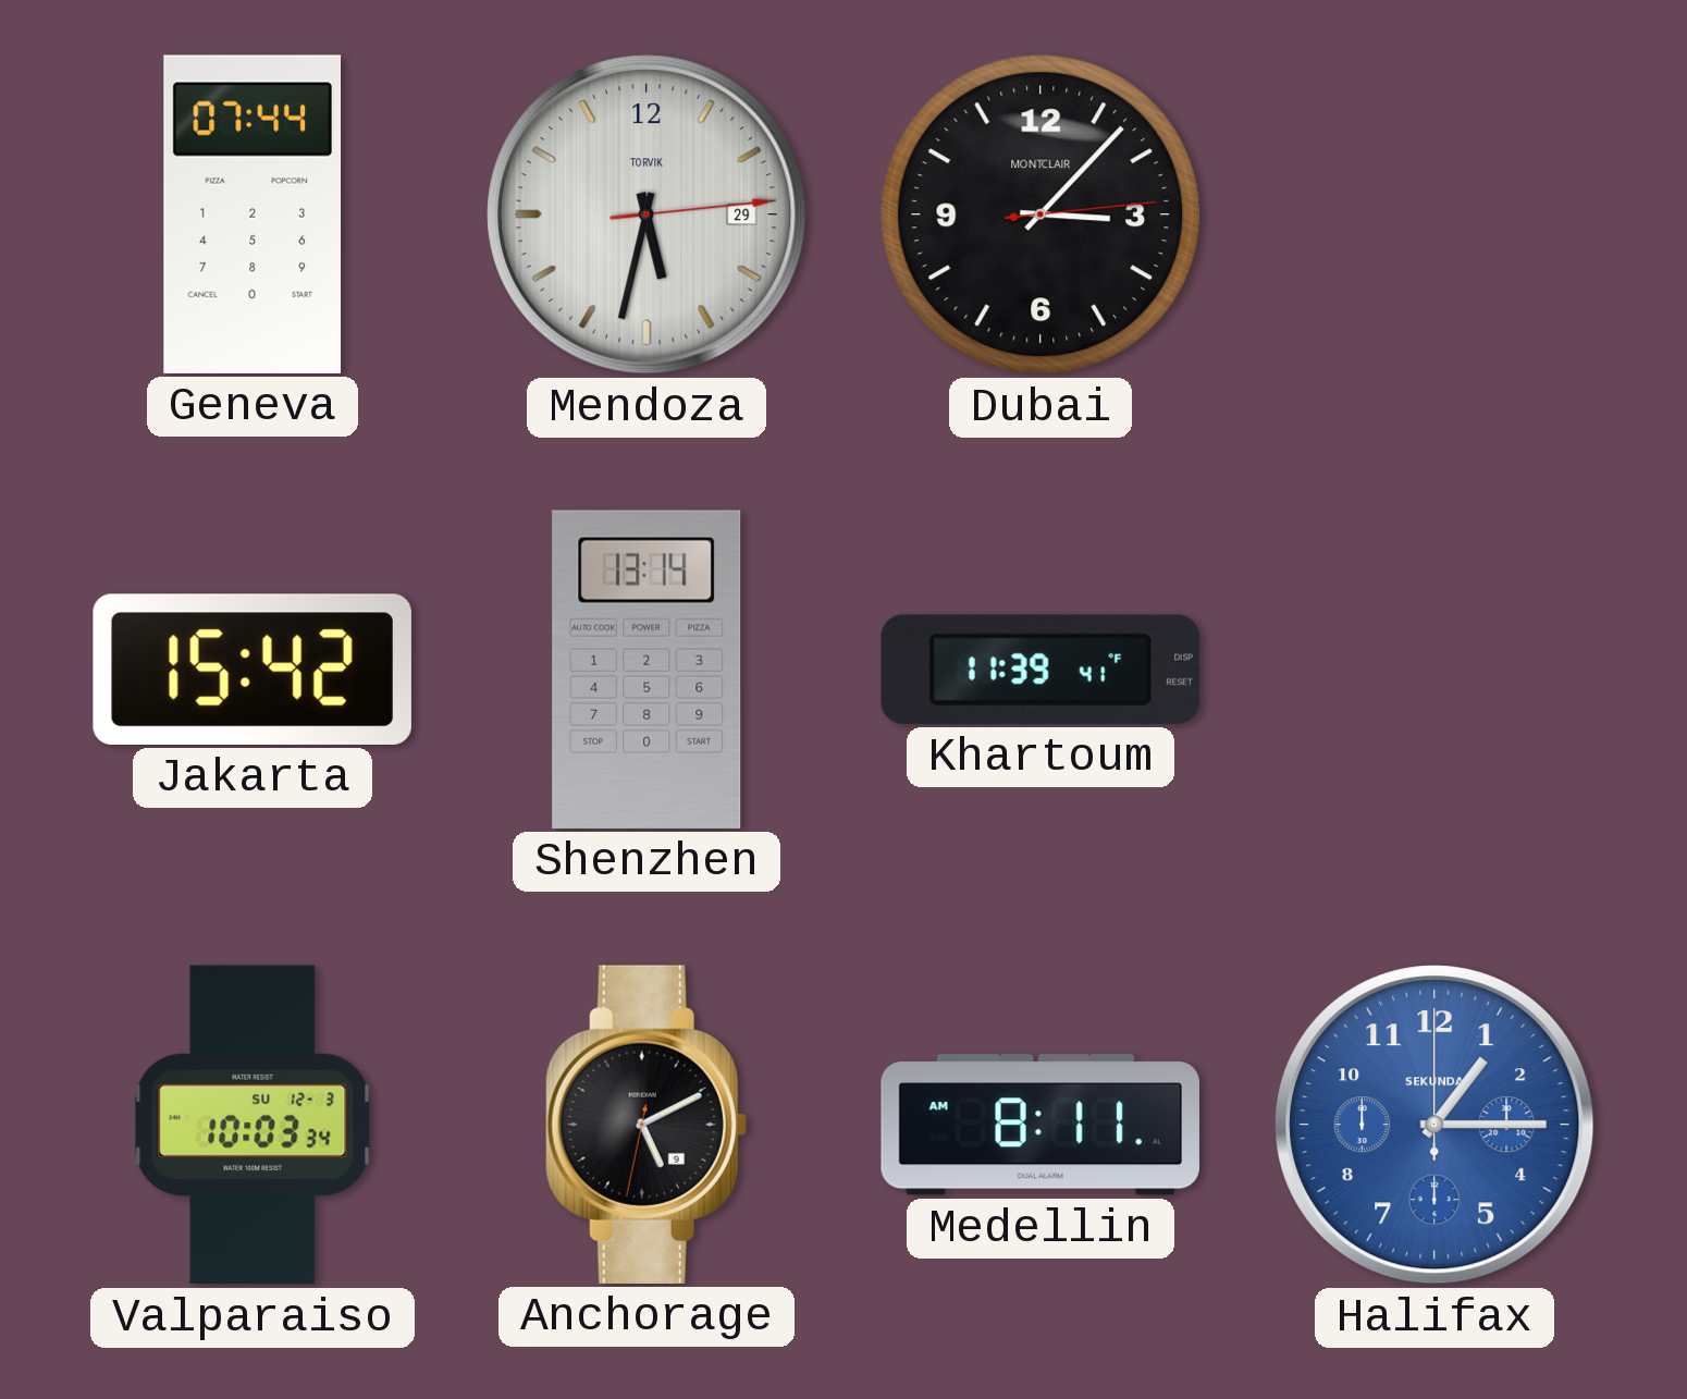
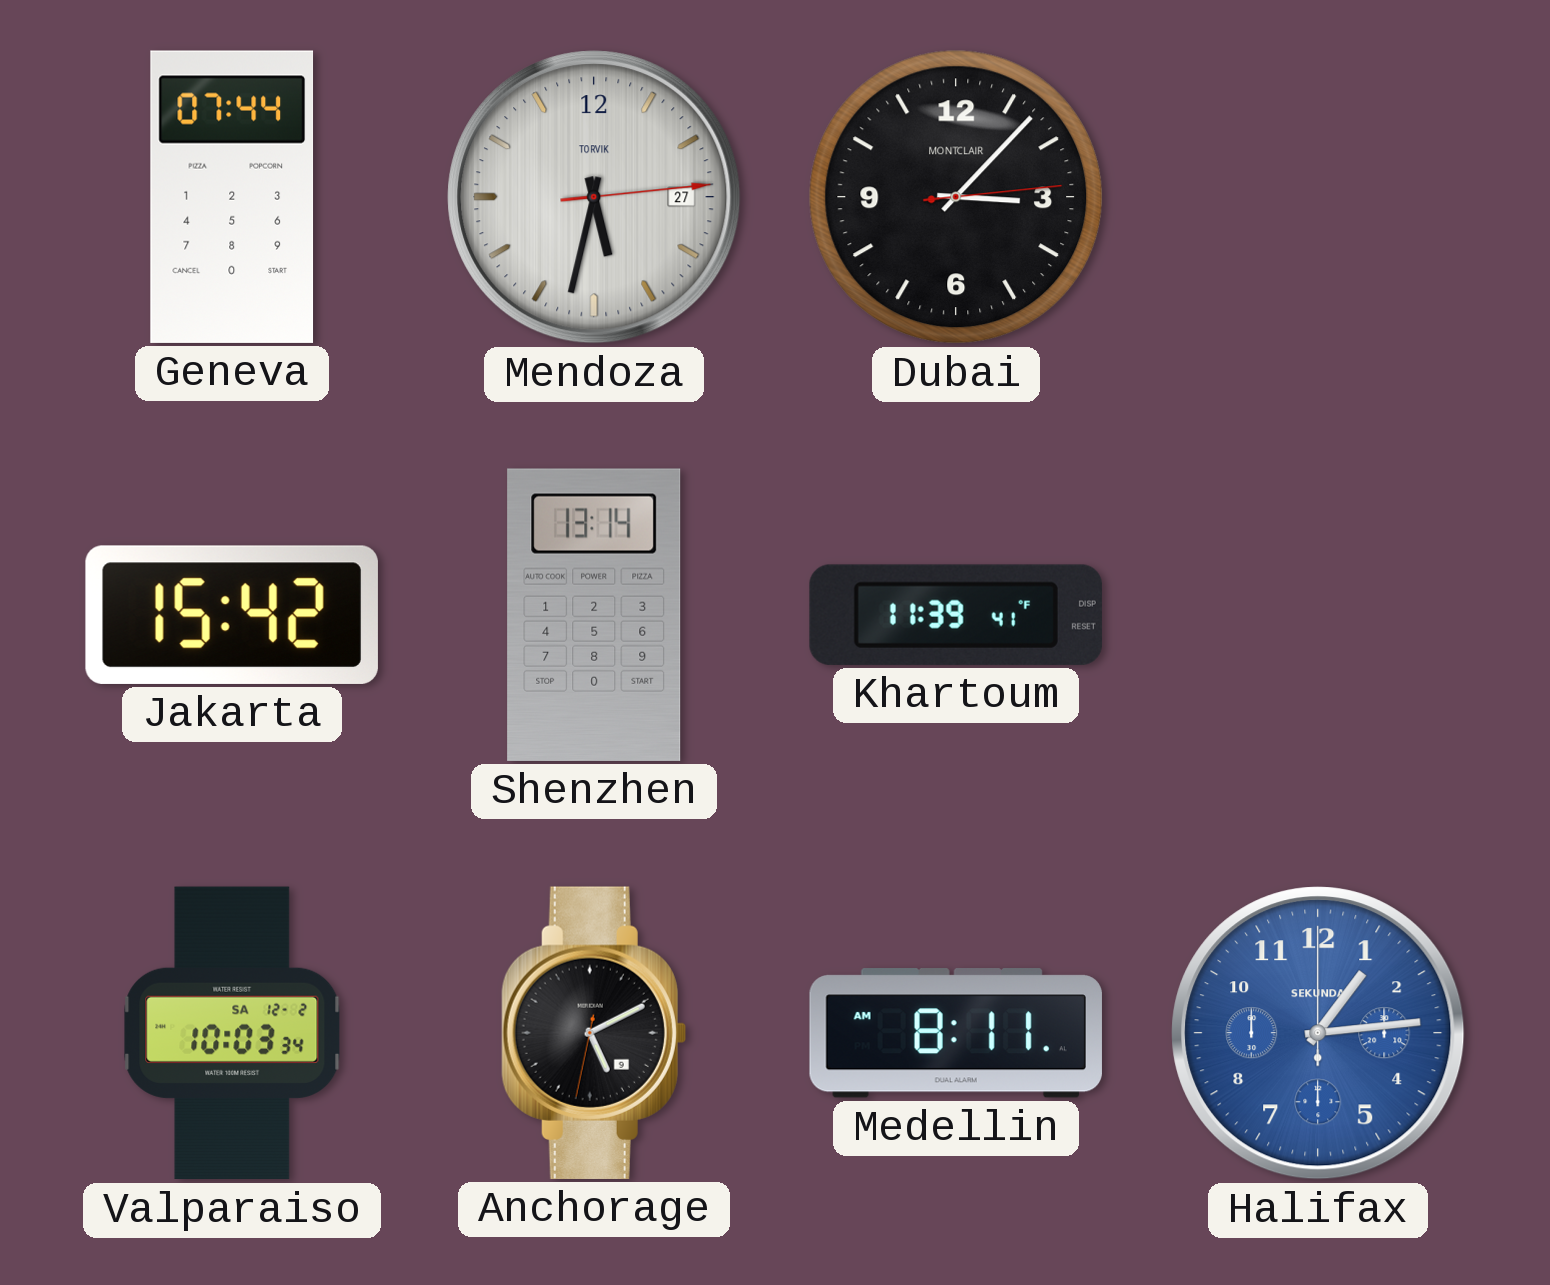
Mendoza date: 29 -> 27 (594, 197)
Valparaiso date: SU 12-3 -> SA 12-2 (232, 1033)
Halifax: 1:15 -> 1:14 (1318, 1033)
